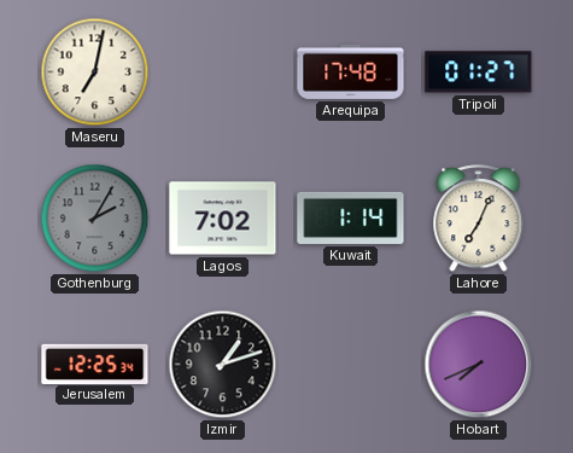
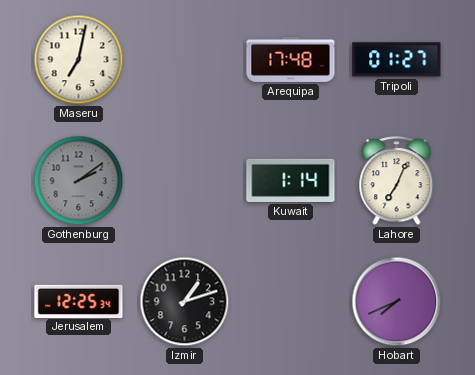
Gothenburg: 2:05 -> 2:09 (79, 181)
Lagos: 7:02 -> none (223, 219)
